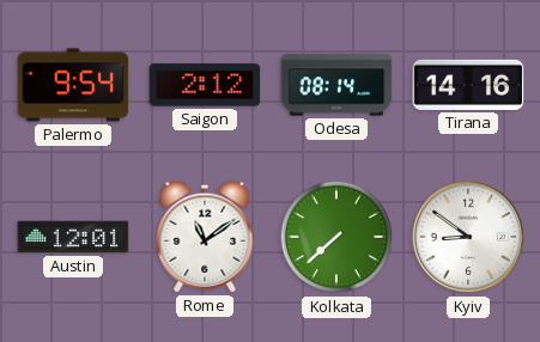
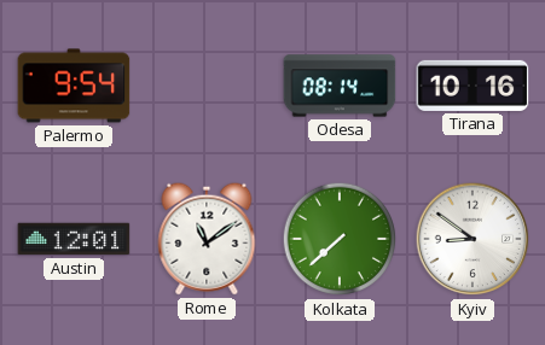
Saigon: 2:12 -> none (205, 85)
Tirana: 14:16 -> 10:16 (472, 86)
